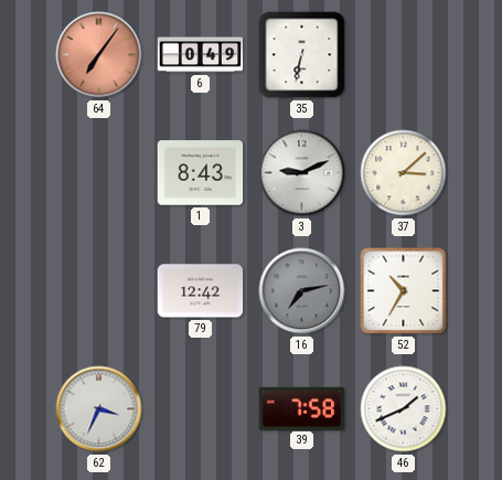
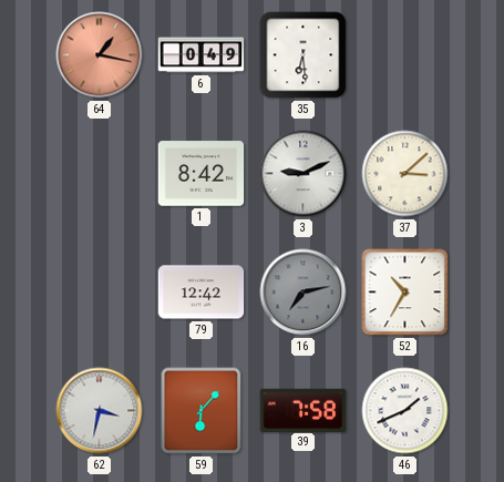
64: 7:06 -> 1:17 (100, 55)
35: 6:32 -> 6:29 (304, 55)
1: 8:43 -> 8:42 (202, 174)
62: 3:34 -> 3:32 (100, 411)
59: none -> 6:07 (202, 411)
